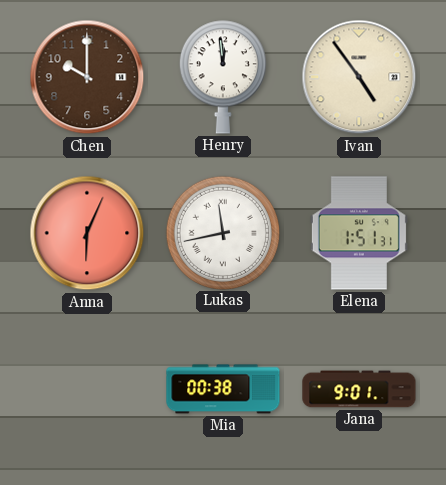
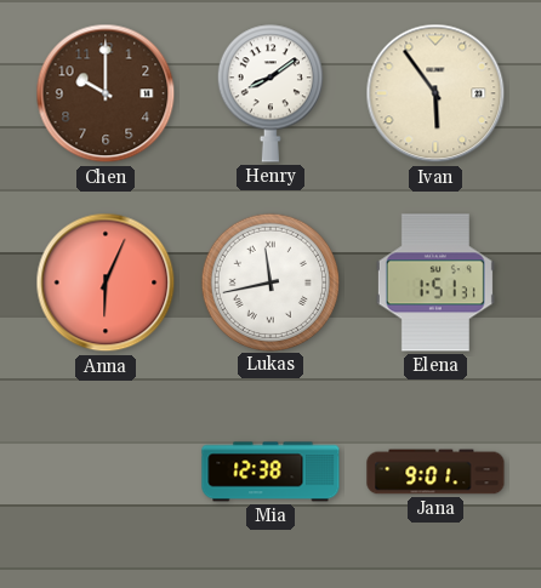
Henry: 11:59 -> 8:09 (270, 93)
Ivan: 4:54 -> 5:54 (435, 93)
Mia: 00:38 -> 12:38 (270, 472)
